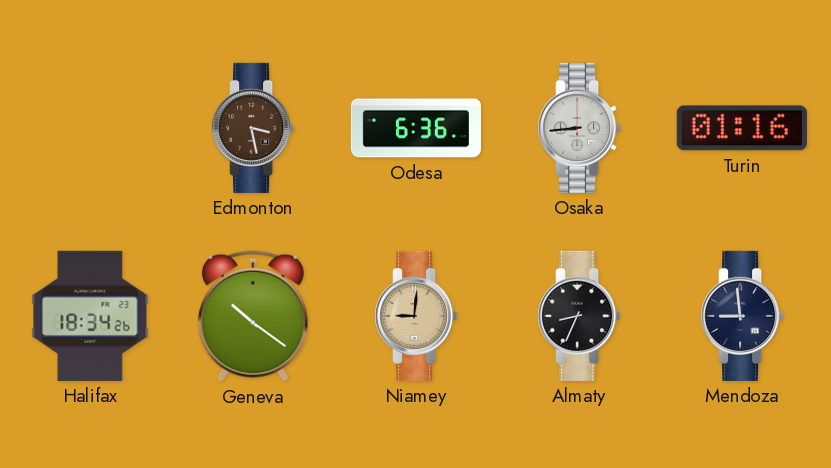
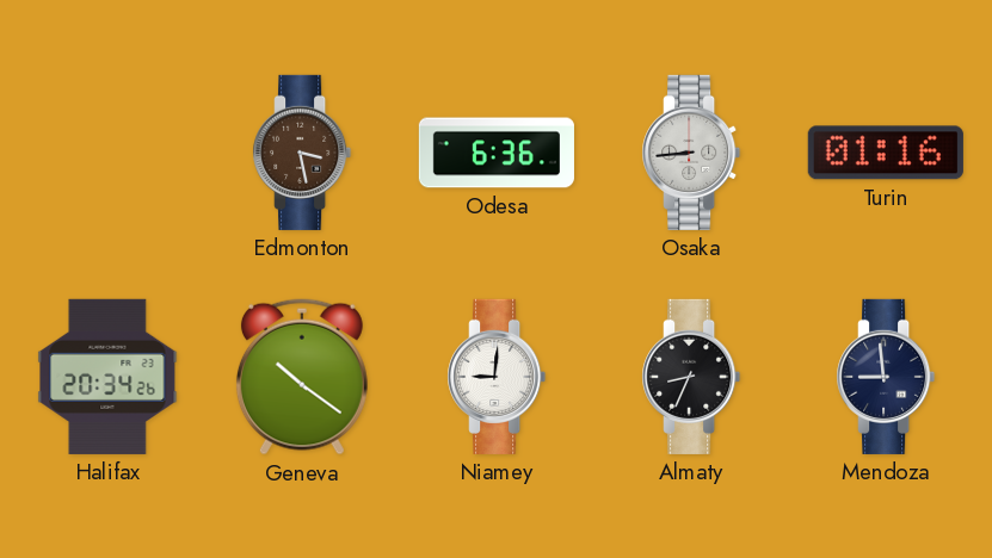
Halifax: 18:34 -> 20:34 (107, 377)
Niamey dial: champagne -> white (497, 377)
